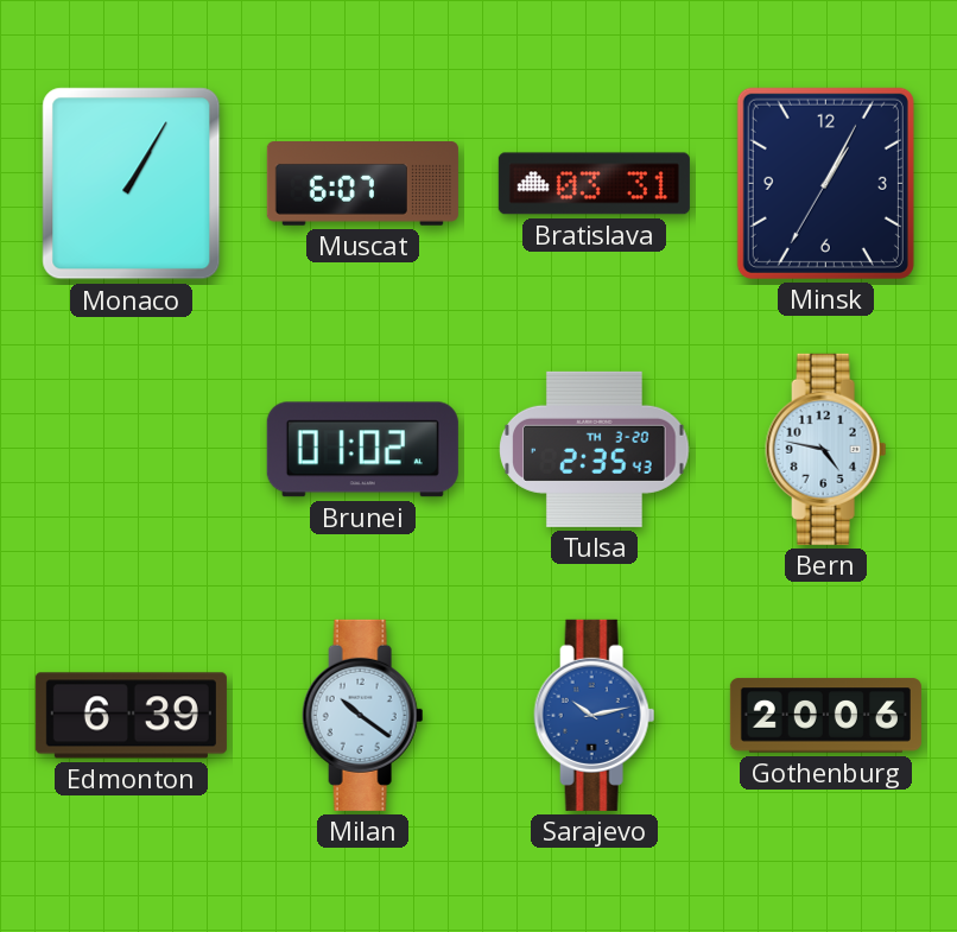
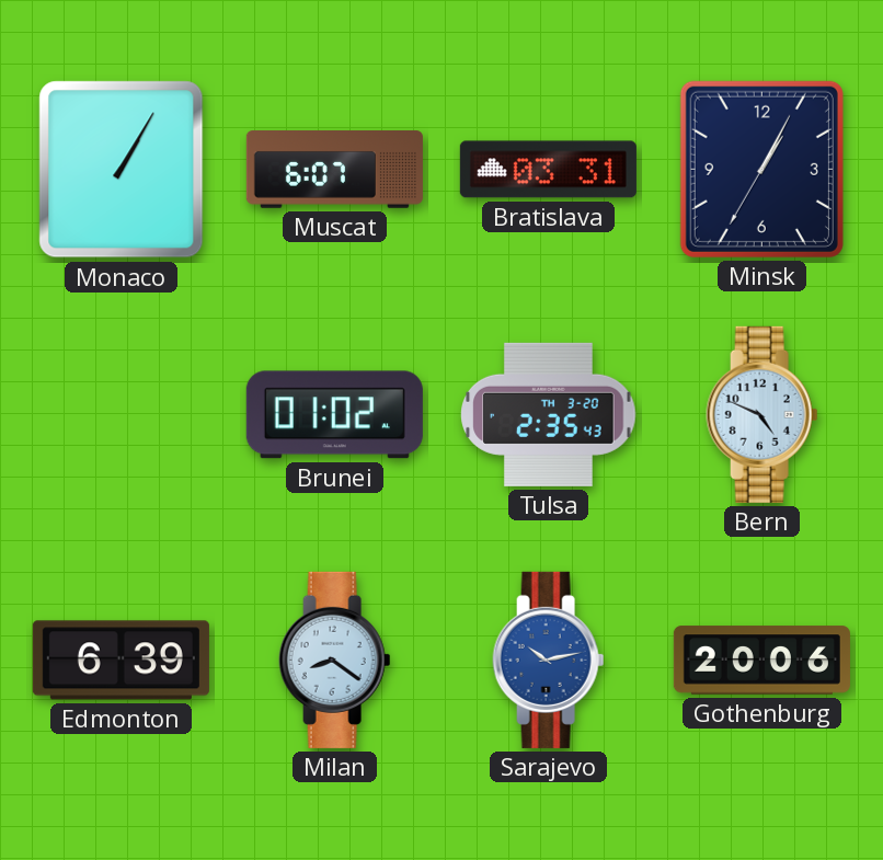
Bern: 4:47 -> 4:49 (762, 414)
Milan: 10:21 -> 8:21 (335, 660)
